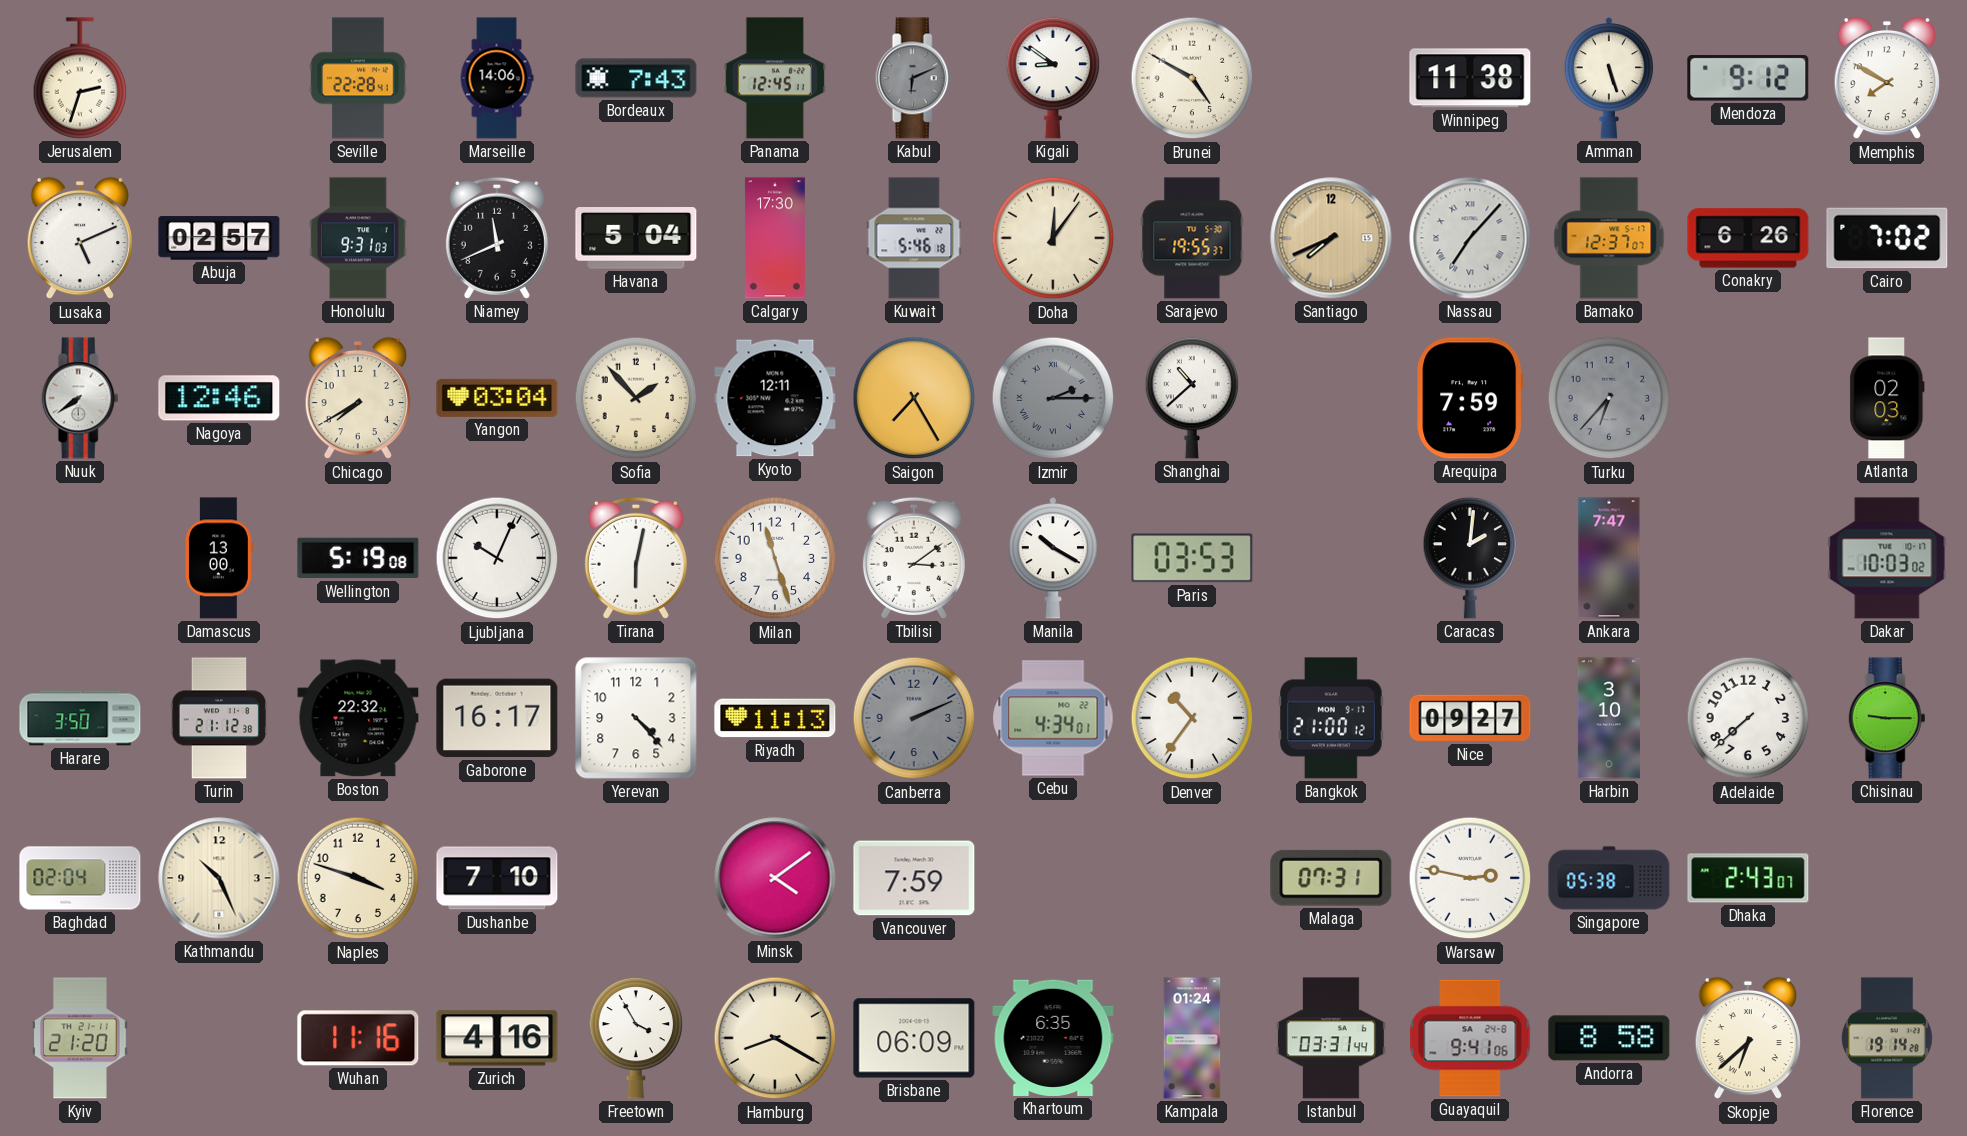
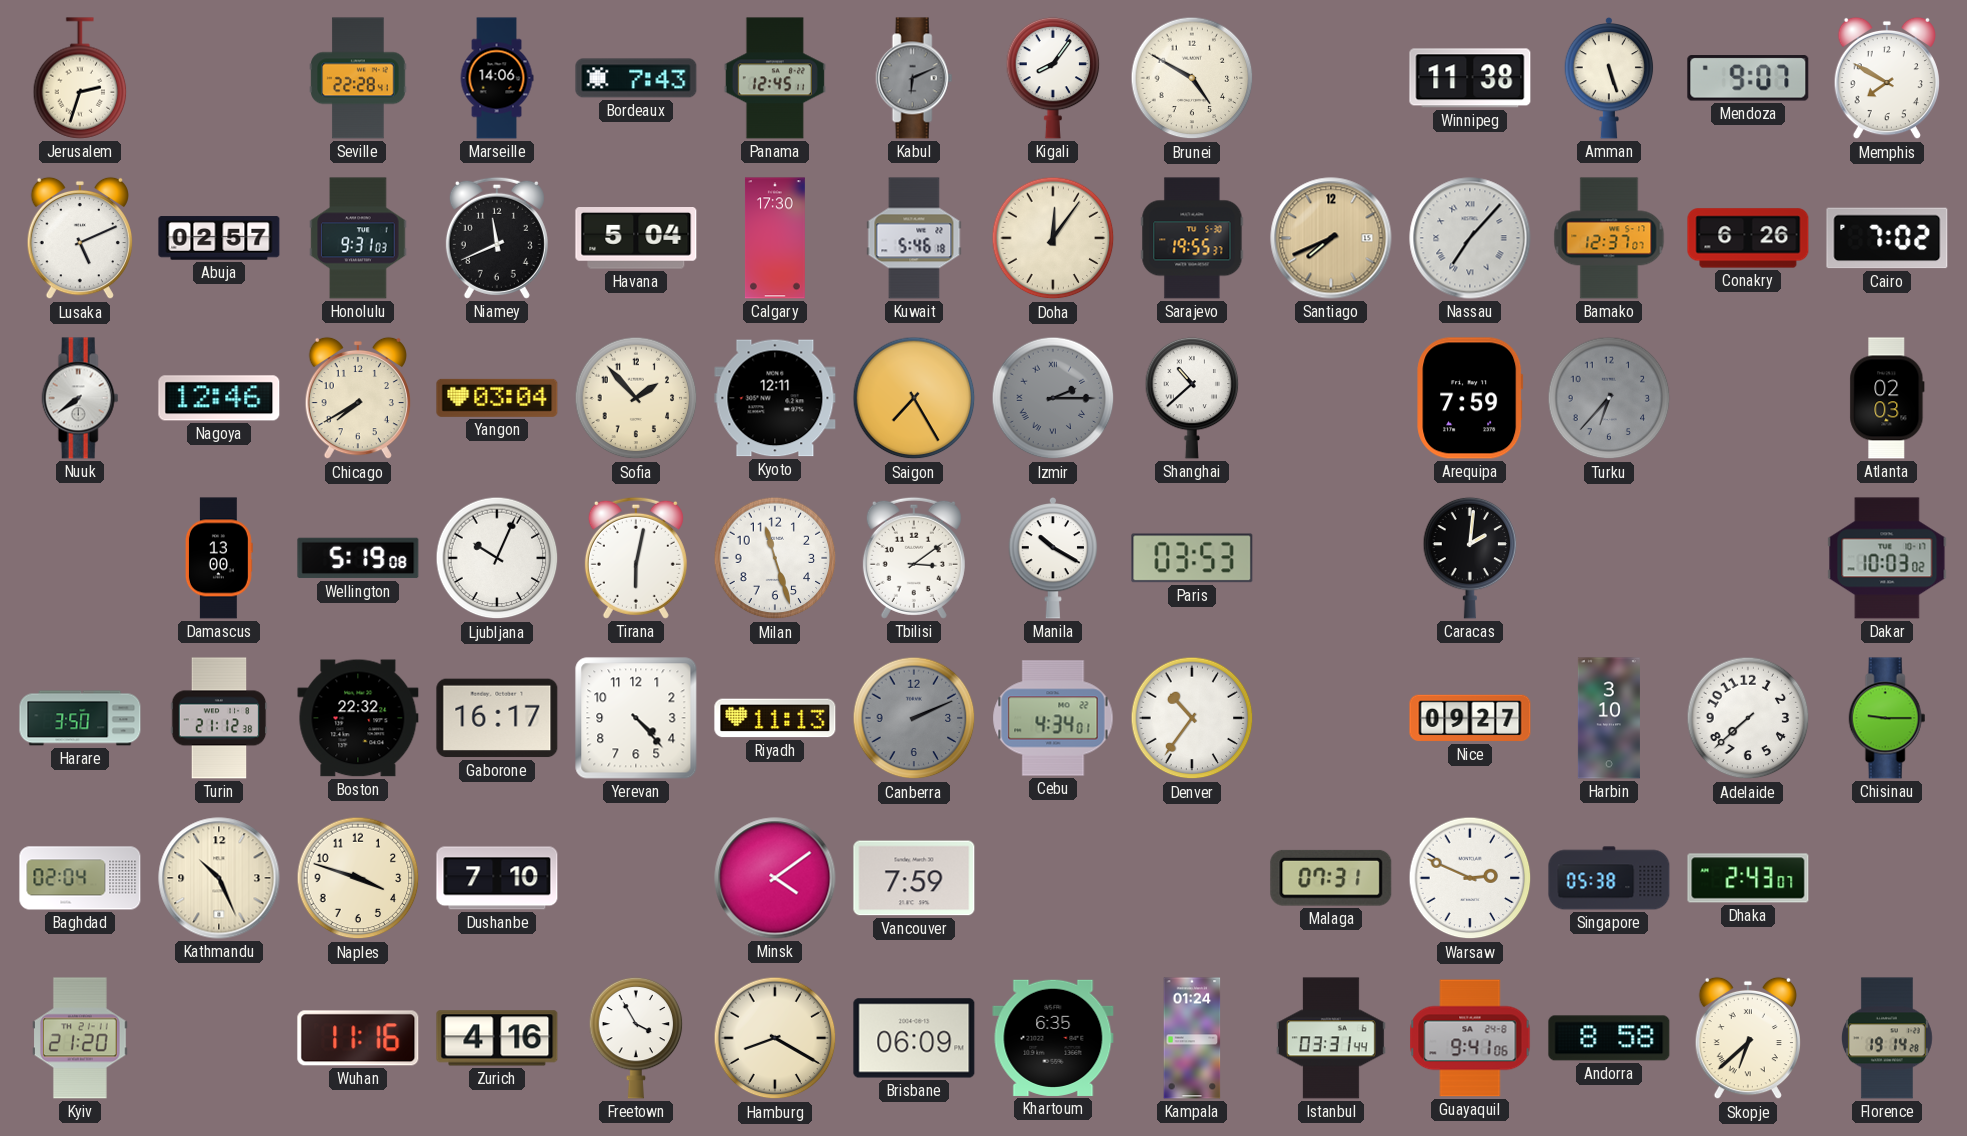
Kigali: 8:51 -> 8:06 (1053, 78)
Mendoza: 9:12 -> 9:07 (1748, 78)
Ankara: 7:47 -> none (1609, 558)
Bangkok: 21:00 -> none (1331, 718)
Warsaw: 2:47 -> 2:49 (1470, 878)
